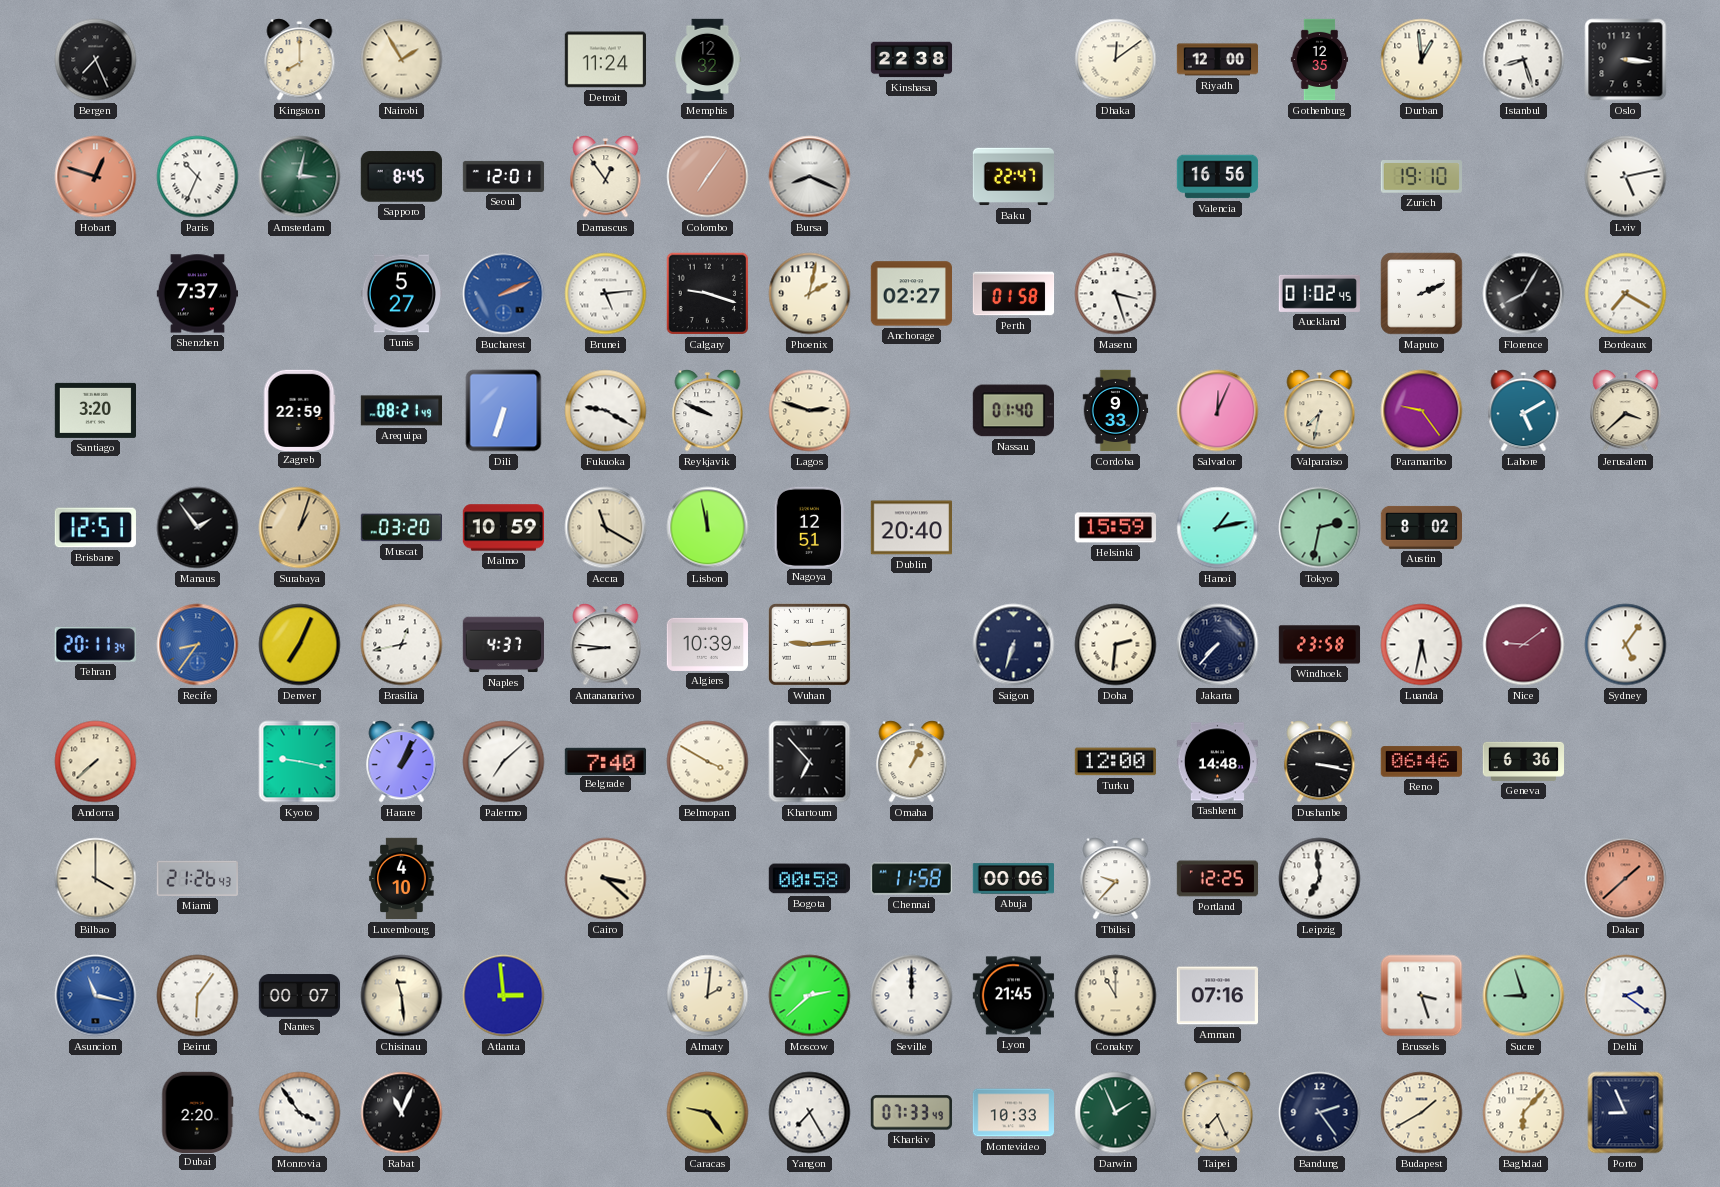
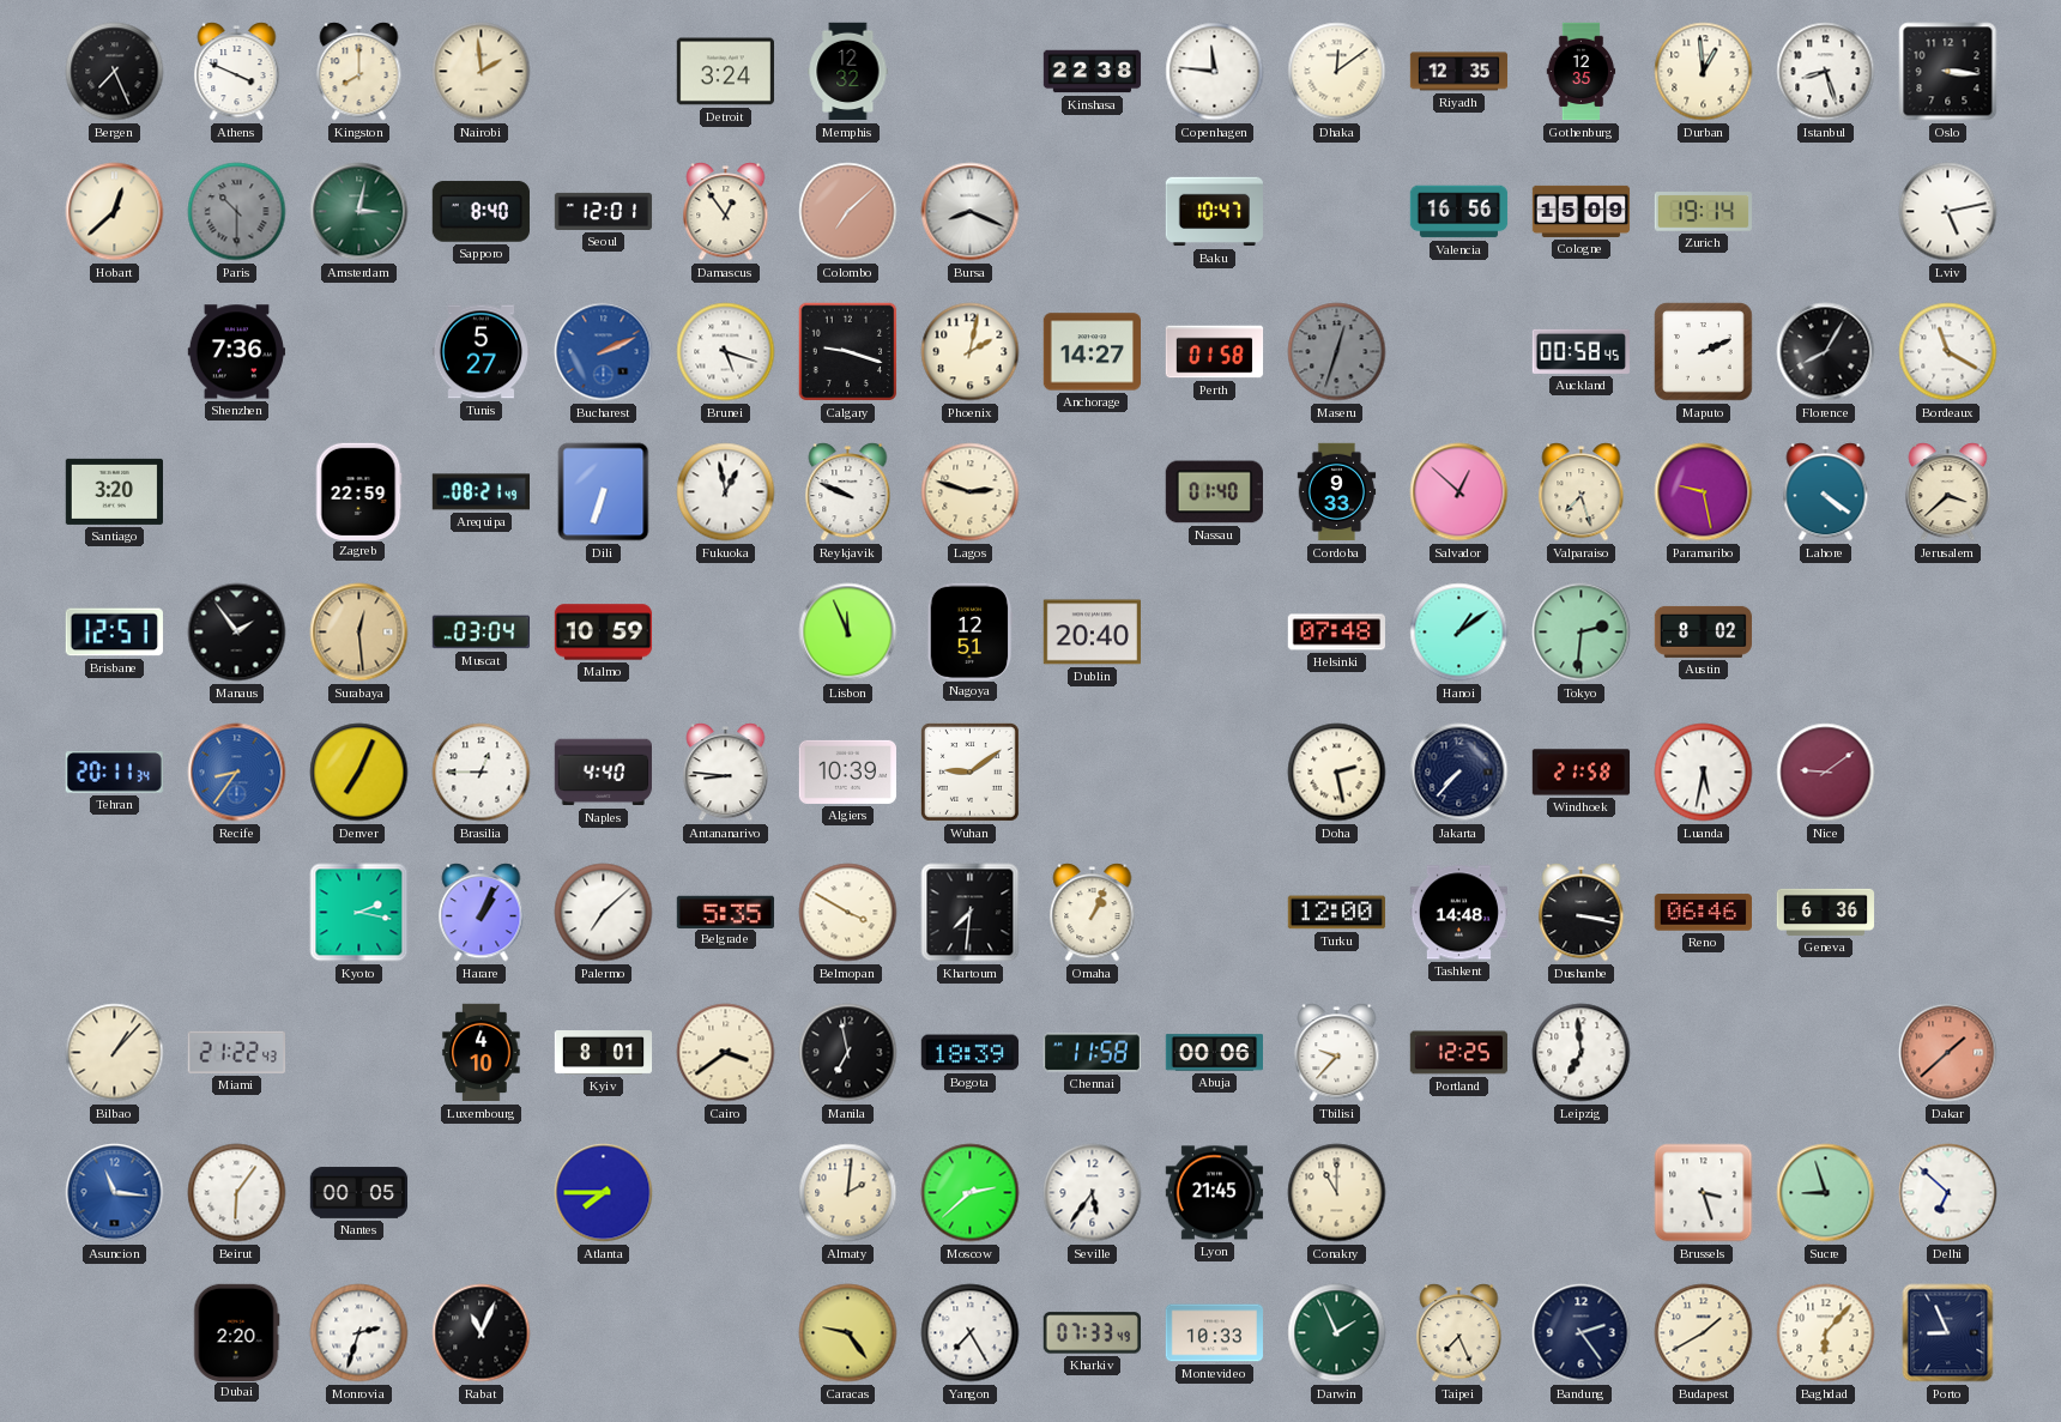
Athens: none -> 3:49 (237, 72)
Nairobi: 1:55 -> 1:59 (482, 72)
Detroit: 11:24 -> 3:24 (725, 72)
Copenhagen: none -> 11:46 (1215, 72)
Riyadh: 12:00 -> 12:35 (1459, 72)
Hobart: 12:48 -> 12:38 (115, 212)
Hobart dial: salmon -> cream (115, 212)
Paris: 10:34 -> 10:30 (237, 212)
Paris dial: white -> grey (237, 212)
Sapporo: 8:45 -> 8:40 (481, 212)
Colombo: 7:06 -> 7:08 (848, 212)
Baku: 22:47 -> 10:47 (1214, 212)
Cologne: none -> 15:09 (1582, 211)
Zurich: 19:10 -> 19:14 (1703, 212)
Shenzhen: 7:37 -> 7:36 (236, 352)
Brunei: 5:14 -> 5:18 (726, 352)
Anchorage: 02:27 -> 14:27 (1092, 352)
Maseru: 3:27 -> 12:33 (1337, 352)
Maseru dial: white -> grey (1337, 352)
Auckland: 01:02 -> 00:58 (1580, 351)
Bordeaux: 7:20 -> 11:20 (1948, 352)
Fukuoka: 9:20 -> 12:58 (726, 492)
Salvador: 12:04 -> 12:52 (1459, 492)
Valparaiso: 7:32 -> 7:27 (1582, 492)
Paramaribo: 9:24 -> 9:28 (1704, 492)
Lahore: 5:10 -> 4:21 (1826, 492)
Surabaya: 1:03 -> 12:29 (359, 633)
Muscat: 03:20 -> 03:04 (481, 633)
Accra: 11:20 -> none (606, 528)
Lisbon: 11:58 -> 11:56 (848, 633)
Helsinki: 15:59 -> 07:48 (1336, 633)
Hanoi: 1:13 -> 1:09 (1459, 633)
Tokyo: 2:32 -> 2:31 (1582, 633)
Brasilia: 12:43 -> 12:45 (482, 773)
Naples: 4:37 -> 4:40 (603, 773)
Wuhan: 9:14 -> 9:09 (969, 771)
Saigon: 6:33 -> none (1014, 645)
Doha: 2:31 -> 2:28 (1337, 773)
Windhoek: 23:58 -> 21:58 (1582, 773)
Sydney: 5:06 -> none (1626, 645)
Andorra: 7:38 -> none (96, 762)
Kyoto: 9:17 -> 2:17 (359, 913)
Belgrade: 7:40 -> 5:35 (725, 912)
Khartoum: 6:53 -> 7:31 (971, 913)
Bilbao: 4:00 -> 1:07 (115, 1053)
Miami: 21:26 -> 21:22 (236, 1052)
Kyiv: none -> 8:01 (604, 1053)
Cairo: 3:22 -> 3:39 (726, 1053)
Manila: none -> 6:58 (848, 1053)
Bogota: 00:58 -> 18:39 (969, 1053)
Asuncion: 11:17 -> 11:16 (115, 1193)
Nantes: 00:07 -> 00:05 (359, 1193)
Chisinau: 11:29 -> none (402, 996)
Atlanta: 2:59 -> 7:45 (604, 1193)
Seville: 12:00 -> 5:36 (1093, 1193)
Amman: 07:16 -> none (1217, 996)
Delhi: 2:21 -> 6:52 (1948, 1193)
Monrovia: 3:54 -> 2:33 (359, 1333)
